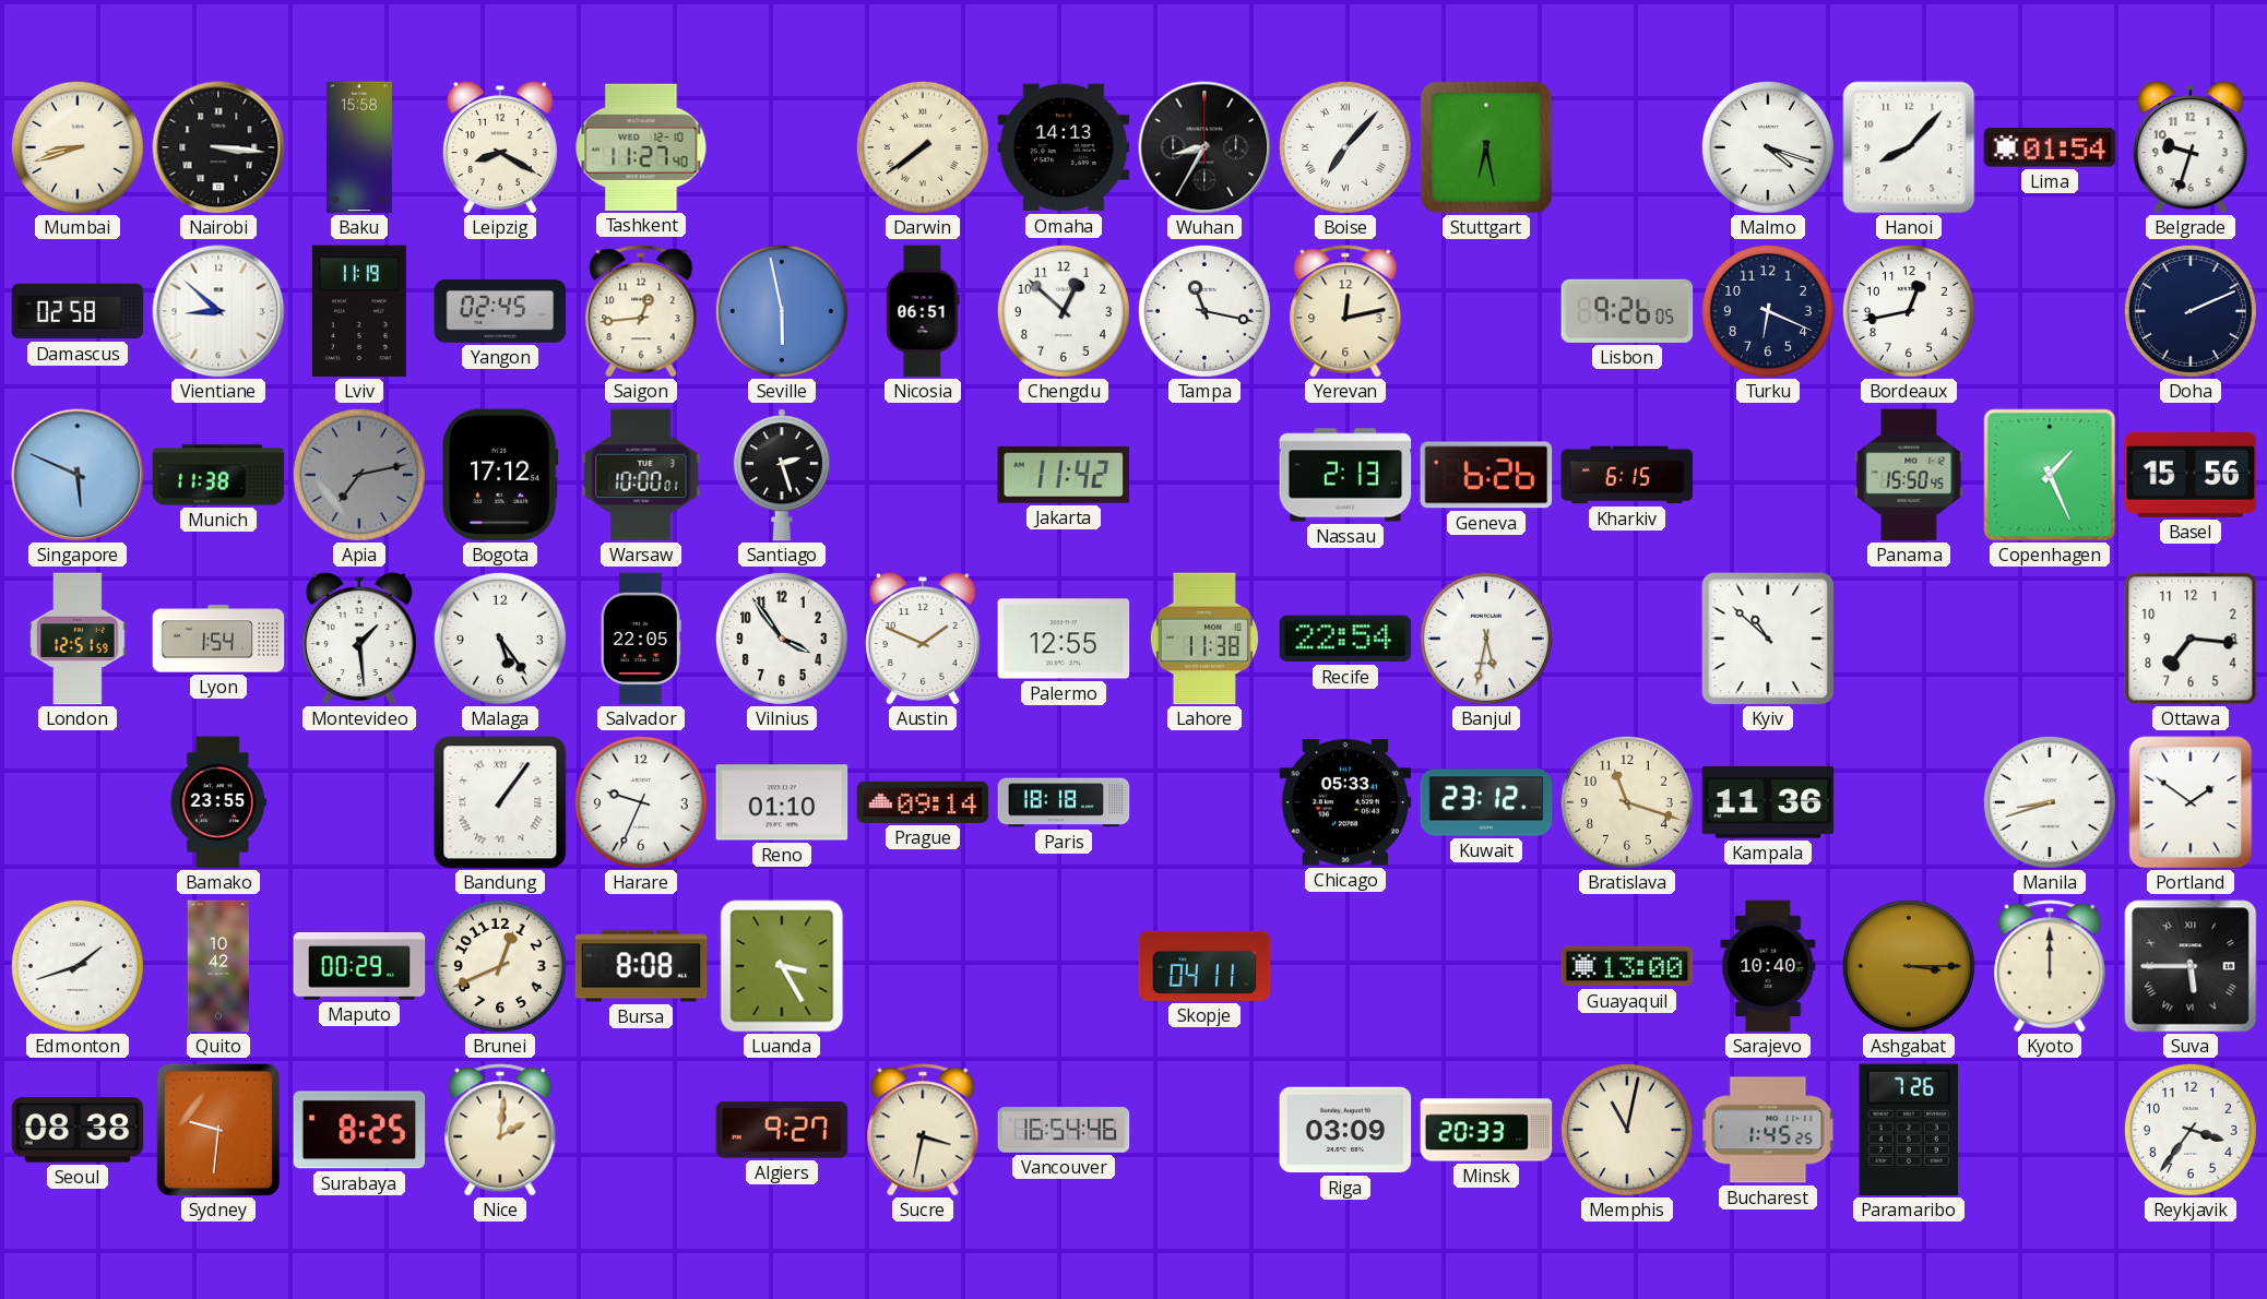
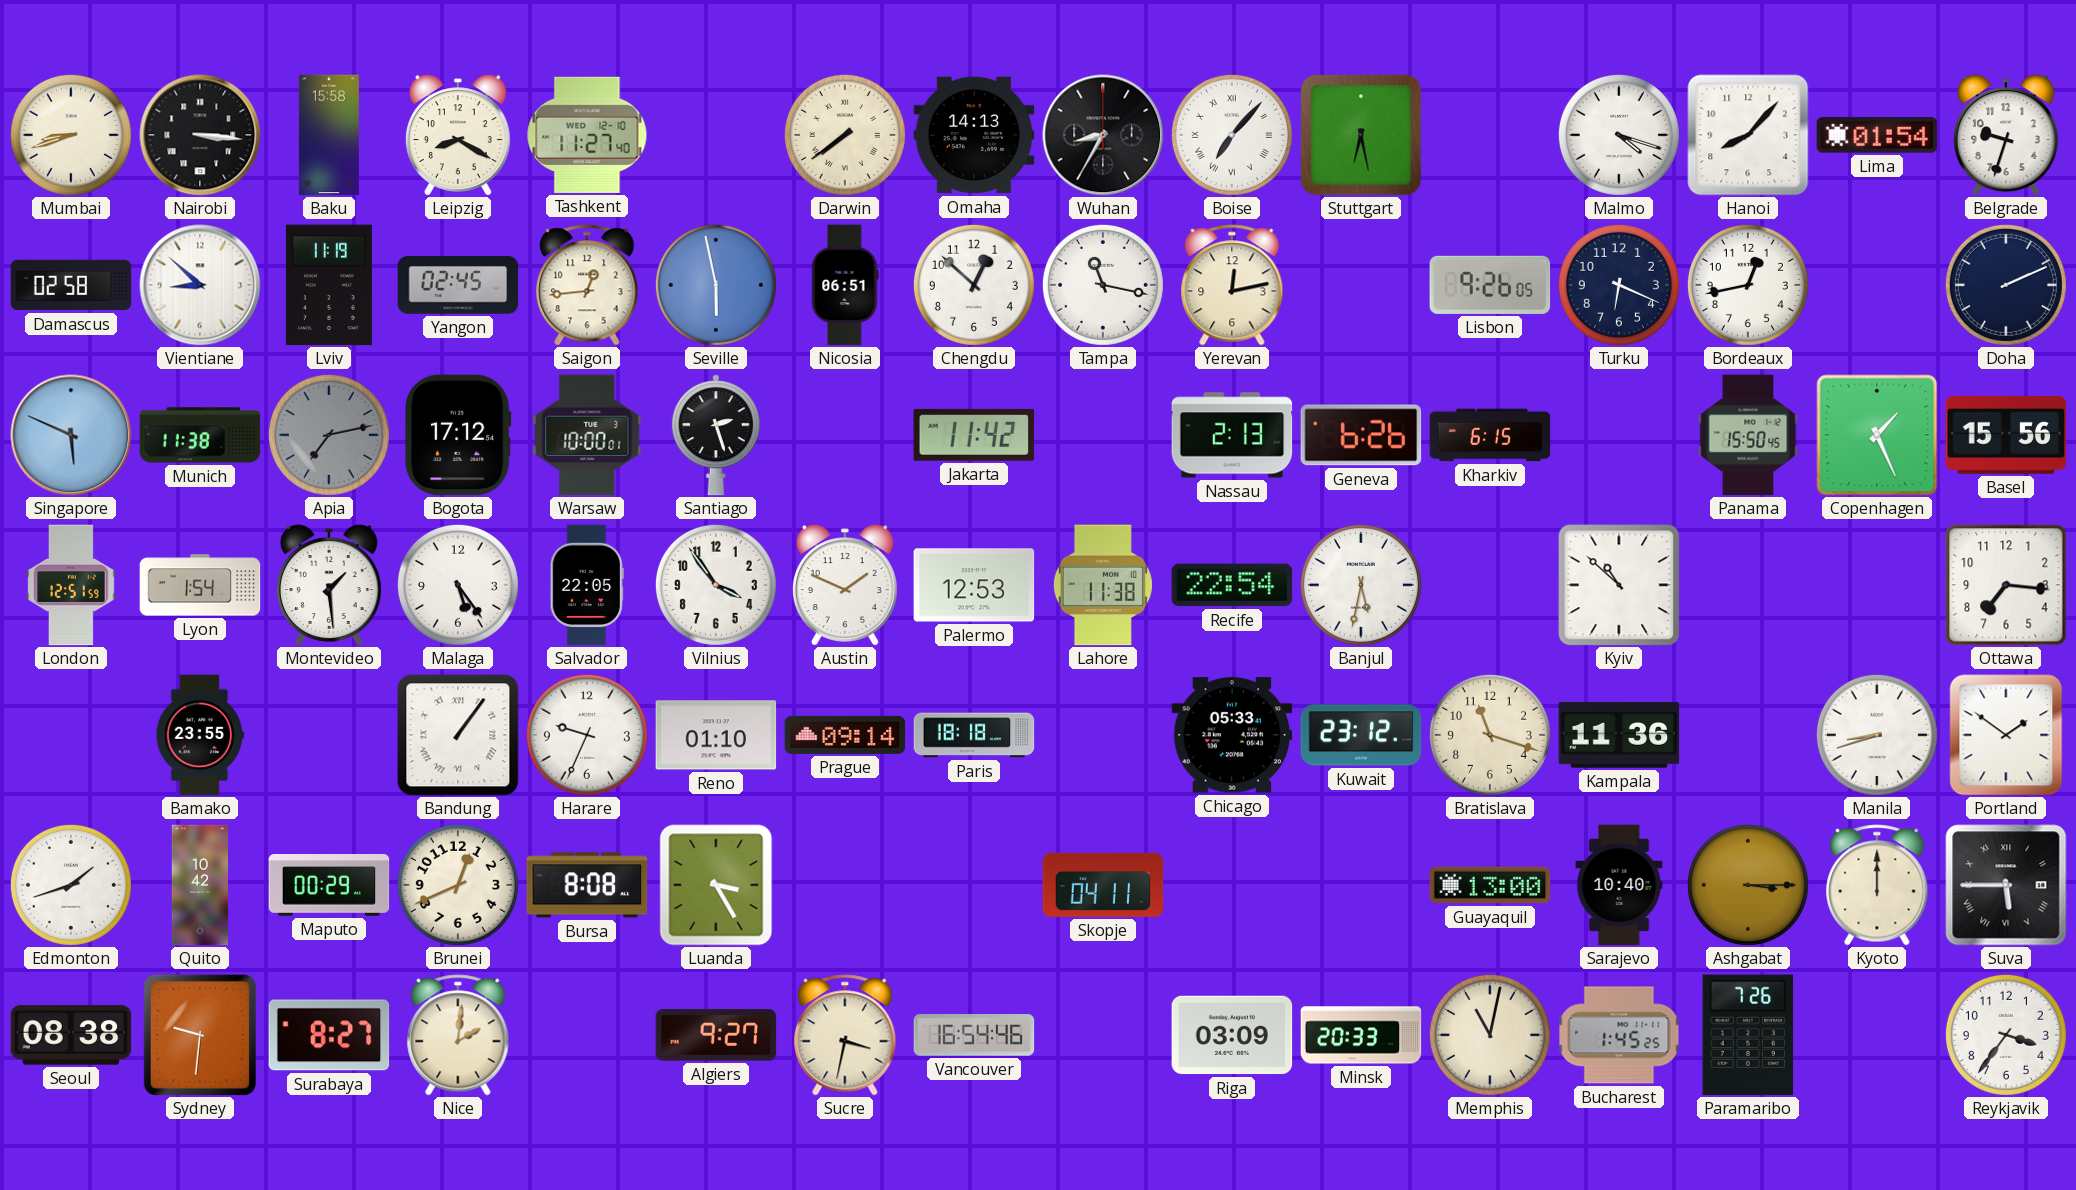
Palermo: 12:55 -> 12:53 (974, 585)
Surabaya: 8:25 -> 8:27 (329, 1035)
